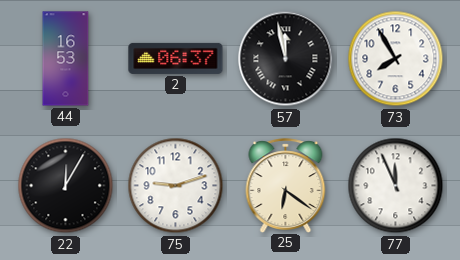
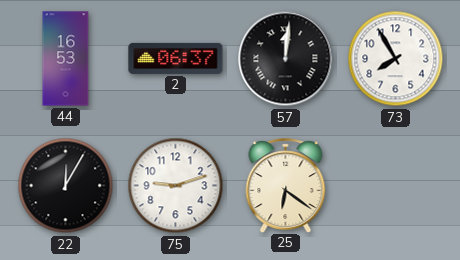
57: 11:58 -> 12:01 (286, 59)
77: 11:56 -> none (396, 186)
